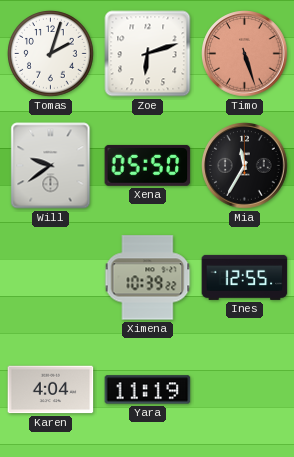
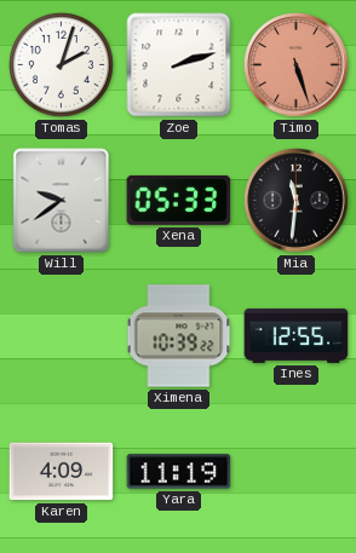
Zoe: 6:12 -> 2:12 (179, 65)
Xena: 05:50 -> 05:33 (179, 200)
Mia: 11:35 -> 11:31 (297, 201)
Karen: 4:04 -> 4:09 (62, 472)
